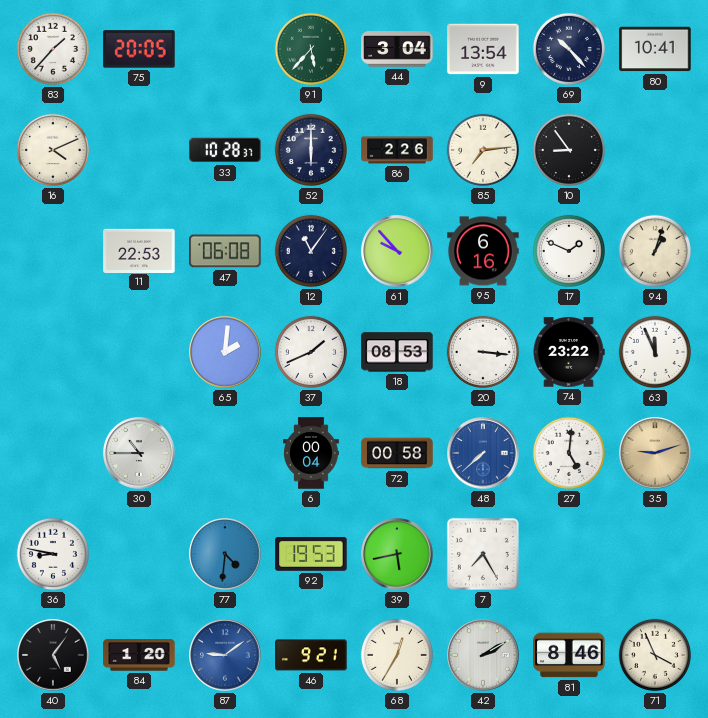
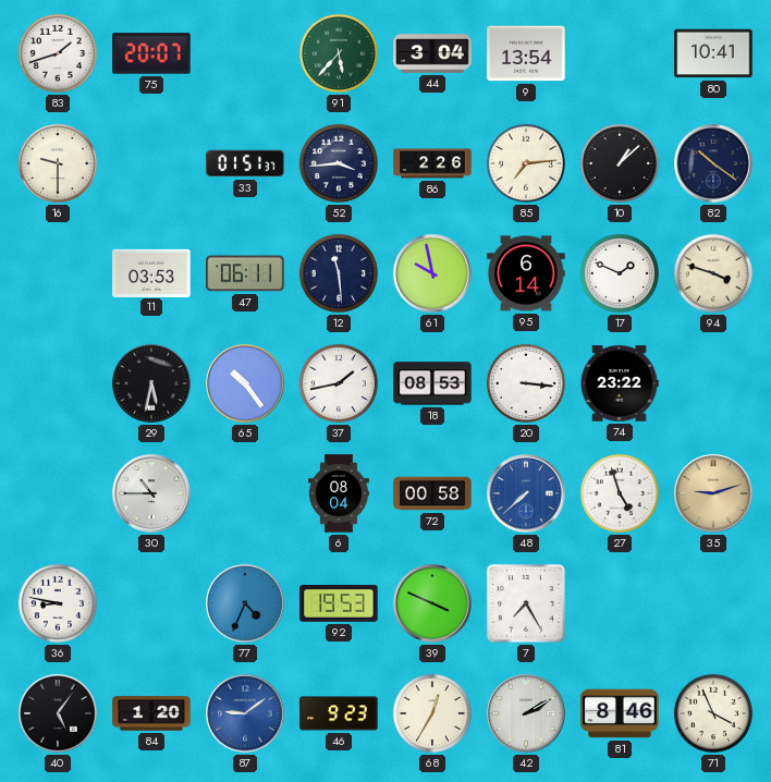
83: 1:37 -> 1:42 (58, 53)
75: 20:05 -> 20:07 (151, 53)
69: 10:23 -> none (569, 49)
16: 4:11 -> 9:30 (58, 163)
33: 10:28 -> 01:51 (245, 163)
52: 6:00 -> 3:44 (339, 163)
10: 8:54 -> 1:08 (620, 163)
82: none -> 10:21 (713, 163)
11: 22:53 -> 03:53 (151, 272)
47: 06:08 -> 06:11 (245, 273)
12: 11:06 -> 11:29 (339, 273)
61: 9:53 -> 9:58 (432, 273)
95: 6:16 -> 6:14 (526, 273)
94: 1:03 -> 3:48 (713, 273)
29: none -> 5:32 (151, 383)
65: 2:01 -> 10:24 (245, 383)
37: 1:41 -> 1:43 (339, 383)
63: 11:56 -> none (655, 352)
6: 00:04 -> 08:04 (340, 493)
27: 5:01 -> 4:57 (620, 493)
77: 4:31 -> 4:34 (245, 603)
39: 5:43 -> 3:49 (432, 603)
46: 9:21 -> 9:23 (339, 713)
